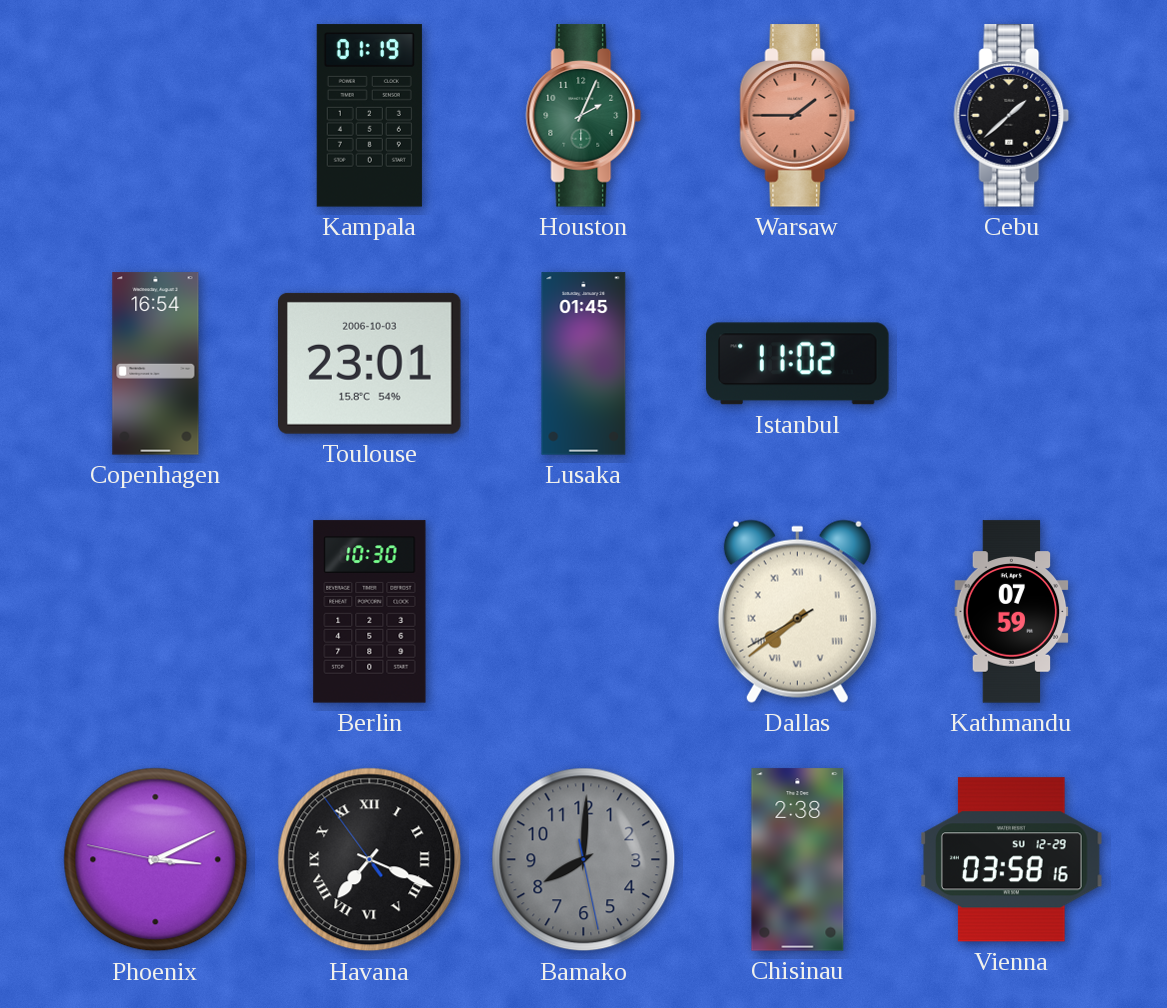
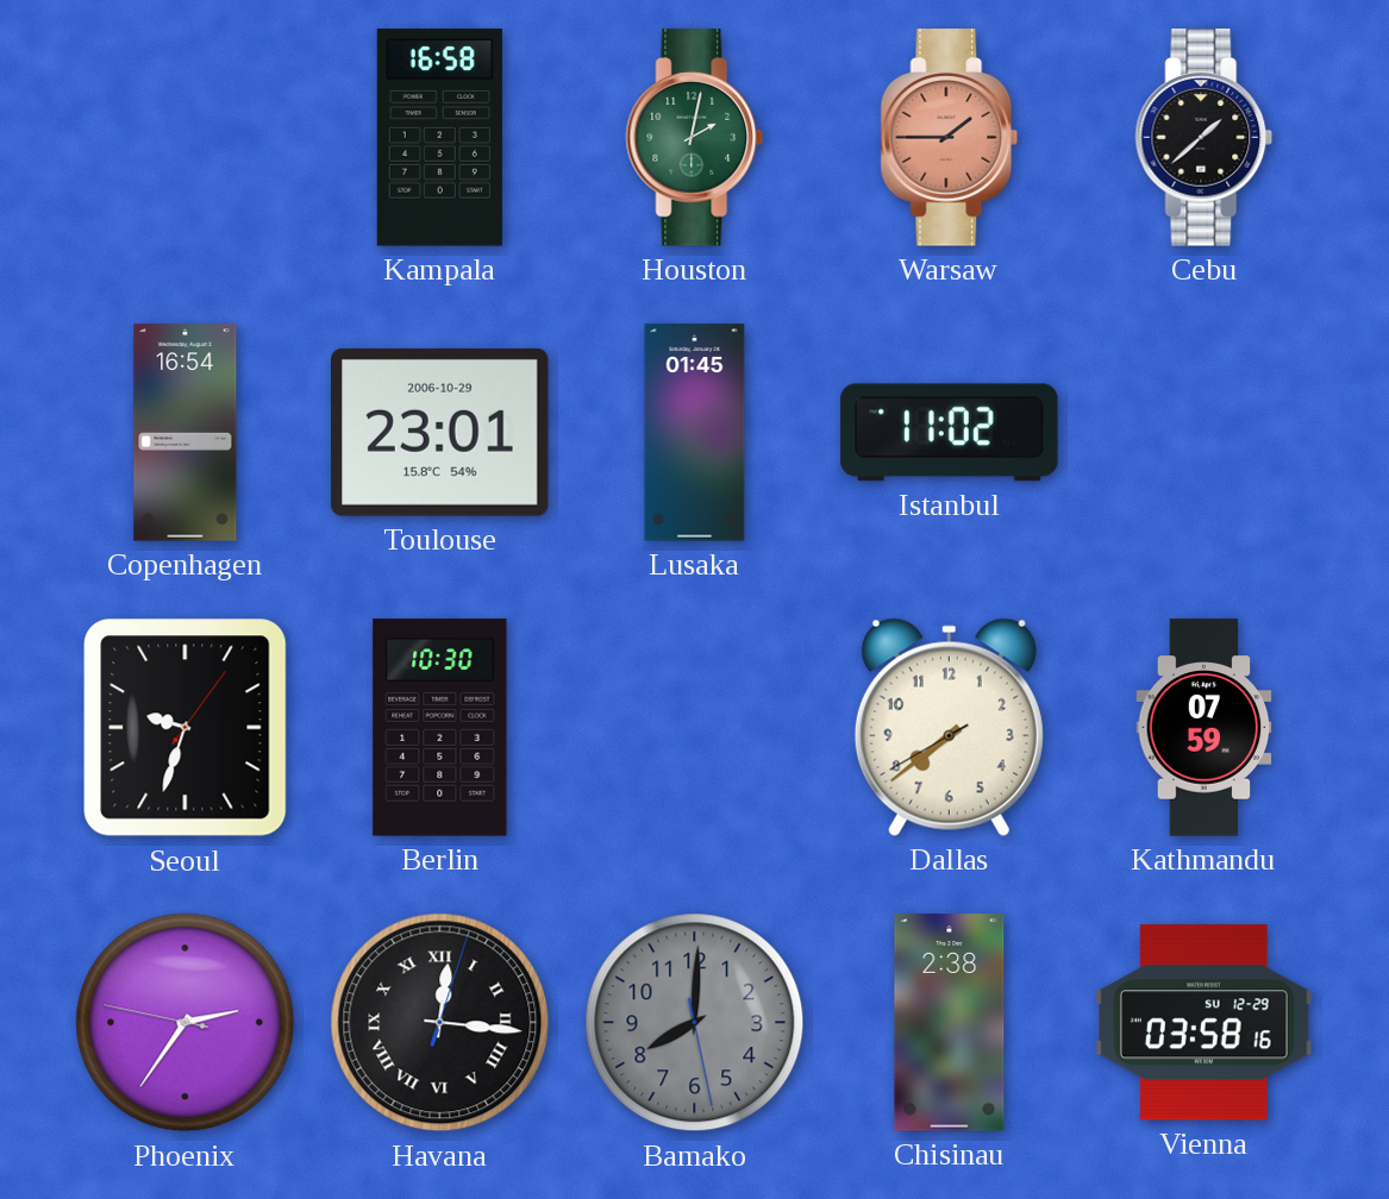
Kampala: 01:19 -> 16:58 (439, 138)
Houston: 2:04 -> 2:02 (695, 138)
Toulouse date: 2006-10-03 -> 2006-10-29 (440, 432)
Seoul: none -> 9:33 (186, 728)
Dallas numerals: Roman -> Arabic (949, 727)
Phoenix: 3:10 -> 2:35 (186, 1023)
Havana: 7:18 -> 12:16 (440, 1023)
